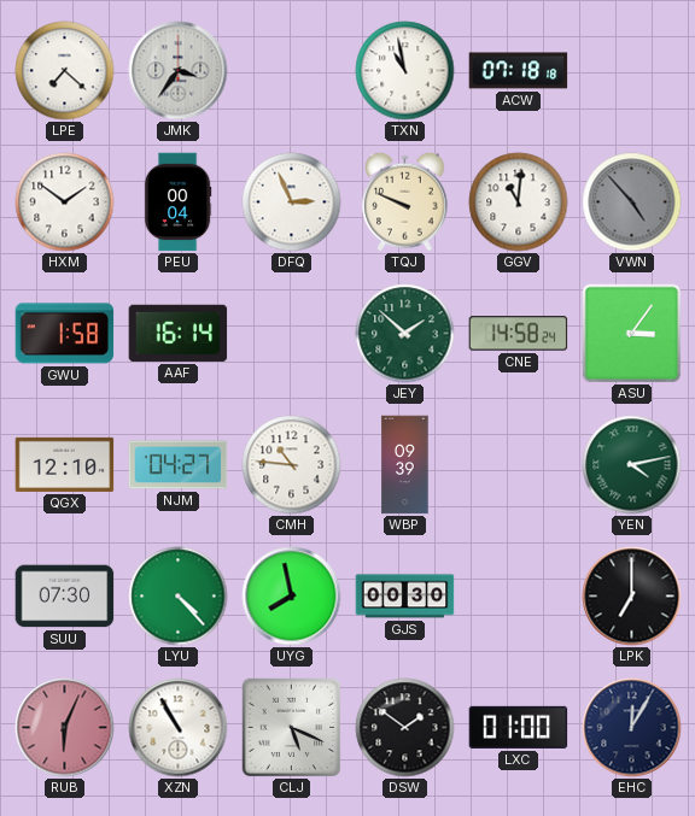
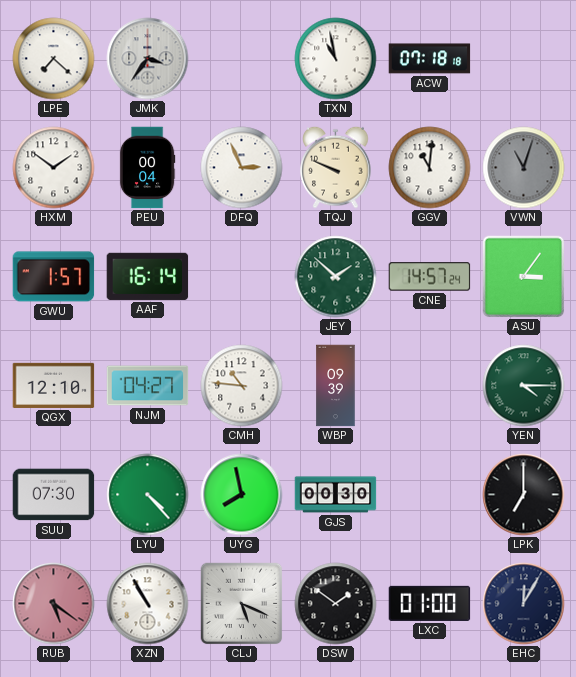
VWN: 4:53 -> 11:03 (524, 168)
GWU: 1:58 -> 1:57 (54, 277)
CNE: 14:58 -> 14:57 (430, 277)
YEN: 4:13 -> 4:15 (524, 386)
RUB: 6:04 -> 5:21 (54, 604)
